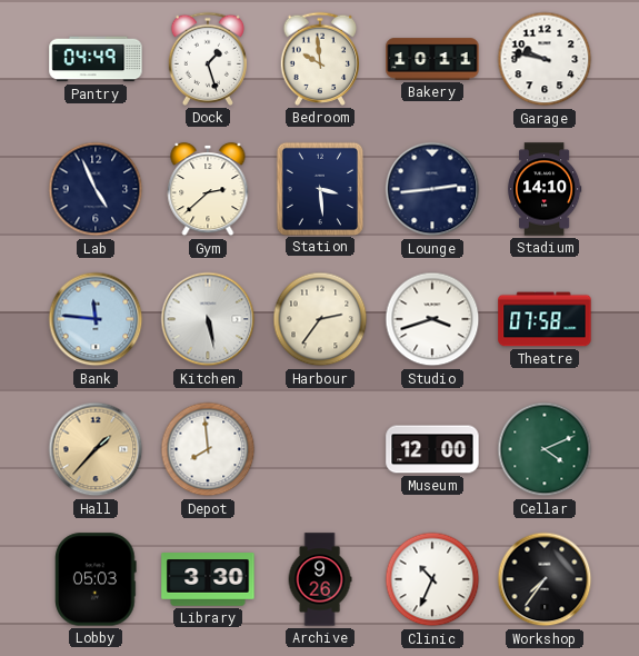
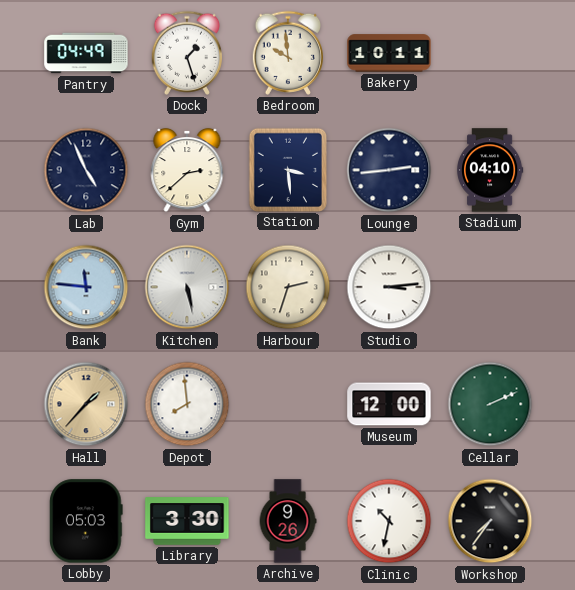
Garage: 9:47 -> none (545, 59)
Stadium: 14:10 -> 04:10 (490, 170)
Harbour: 2:36 -> 2:33 (288, 287)
Studio: 3:42 -> 3:14 (389, 287)
Theatre: 07:58 -> none (545, 319)
Cellar: 4:11 -> 2:11 (490, 404)
Clinic: 10:34 -> 10:32 (389, 521)
